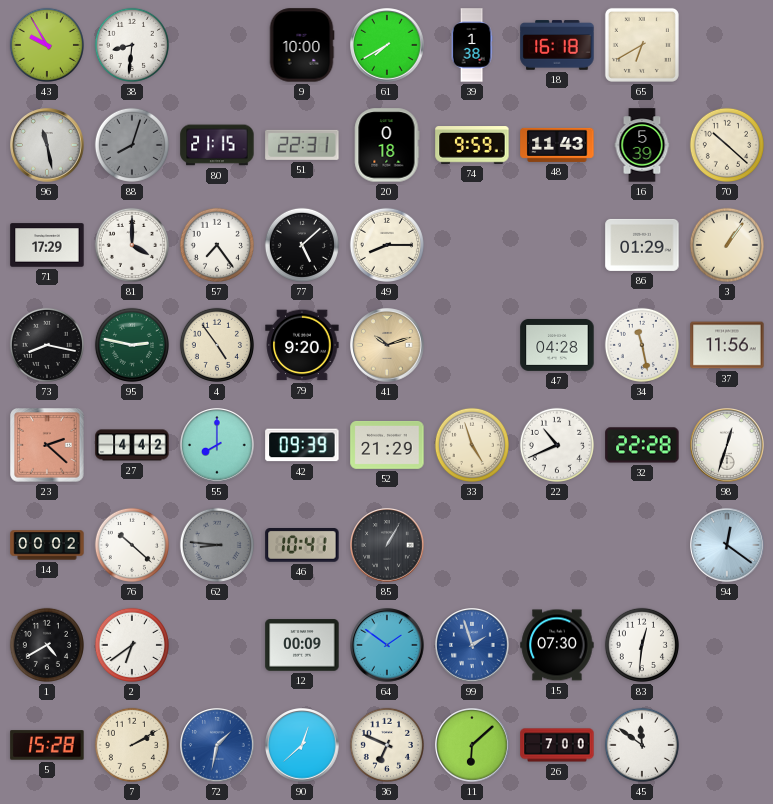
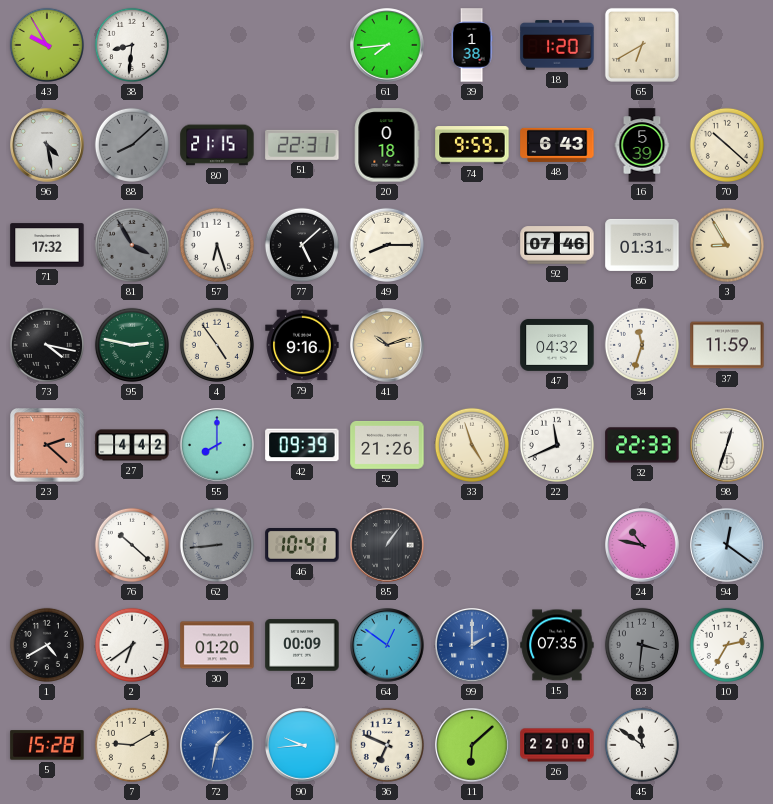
9: 10:00 -> none (302, 45)
61: 7:40 -> 7:44 (387, 45)
18: 16:18 -> 1:20 (557, 45)
96: 11:28 -> 4:28 (47, 145)
88: 8:03 -> 8:08 (132, 145)
48: 11:43 -> 6:43 (557, 145)
71: 17:29 -> 17:32 (47, 245)
81: 4:00 -> 3:55 (132, 245)
81 dial: white -> grey (132, 245)
57: 7:24 -> 6:27 (217, 245)
92: none -> 07:46 (557, 245)
86: 01:29 -> 01:31 (642, 245)
3: 1:06 -> 8:55 (727, 245)
73: 8:17 -> 4:17 (47, 345)
79: 9:20 -> 9:16 (302, 345)
47: 04:28 -> 04:32 (557, 345)
34: 11:28 -> 11:33 (642, 345)
37: 11:56 -> 11:59 (727, 345)
52: 21:29 -> 21:26 (387, 445)
22: 10:41 -> 11:41 (557, 445)
32: 22:28 -> 22:33 (642, 445)
14: 00:02 -> none (47, 545)
62: 8:46 -> 8:44 (217, 545)
85: 1:05 -> 1:06 (387, 545)
24: none -> 10:47 (642, 545)
30: none -> 01:20 (217, 645)
64: 1:51 -> 12:51 (387, 645)
99: 1:57 -> 2:00 (472, 645)
15: 07:30 -> 07:35 (557, 645)
83: 12:31 -> 3:31 (642, 645)
83 dial: white -> grey (642, 645)
10: none -> 2:35 (727, 645)
7: 2:10 -> 9:10 (132, 745)
90: 12:38 -> 9:44 (302, 745)
26: 7:00 -> 22:00 (557, 745)
